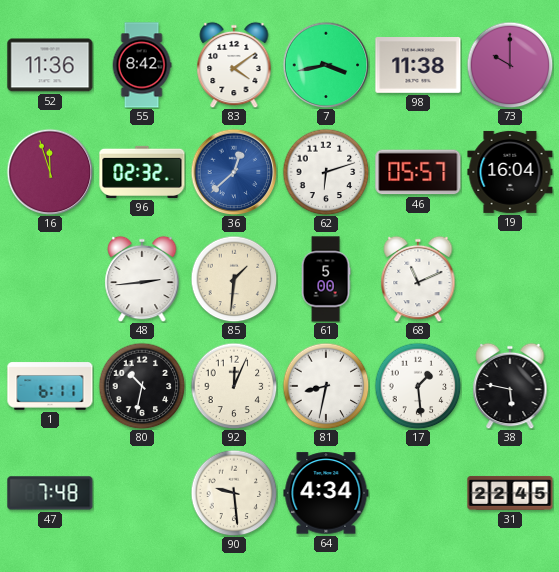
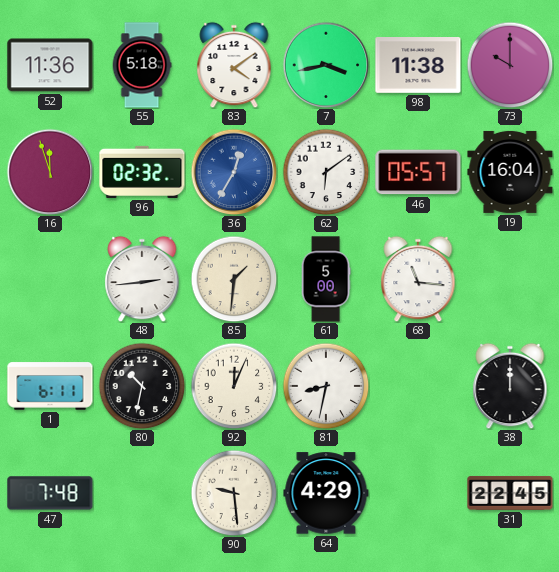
55: 8:42 -> 5:18 (142, 65)
36: 12:38 -> 12:35 (234, 172)
62: 6:12 -> 6:09 (326, 172)
68: 11:11 -> 11:16 (418, 279)
17: 1:29 -> none (418, 386)
38: 5:47 -> 12:00 (510, 386)
64: 4:34 -> 4:29 (326, 493)
